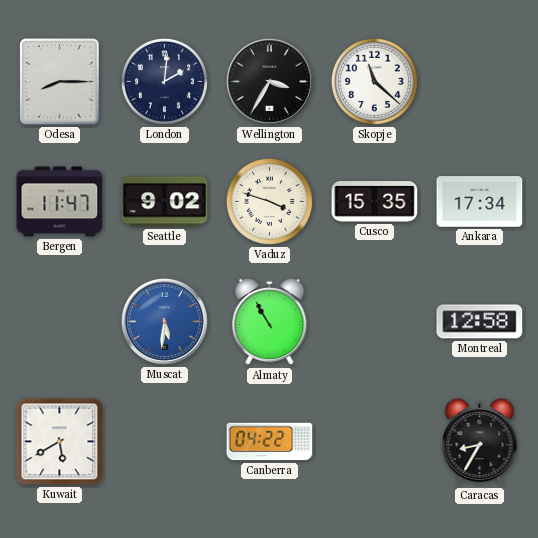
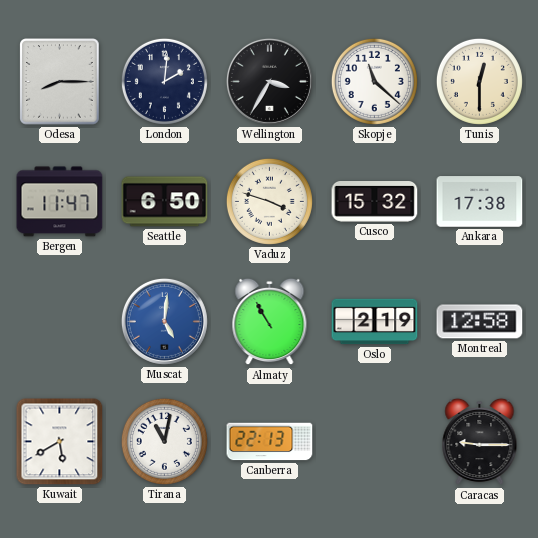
Tunis: none -> 12:30 (479, 81)
Seattle: 9:02 -> 6:50 (165, 202)
Cusco: 15:35 -> 15:32 (375, 202)
Ankara: 17:34 -> 17:38 (480, 202)
Muscat: 5:31 -> 5:01 (164, 321)
Oslo: none -> 2:19 (375, 322)
Tirana: none -> 11:02 (164, 441)
Canberra: 04:22 -> 22:13 (270, 442)
Caracas: 8:35 -> 9:15 (480, 442)
